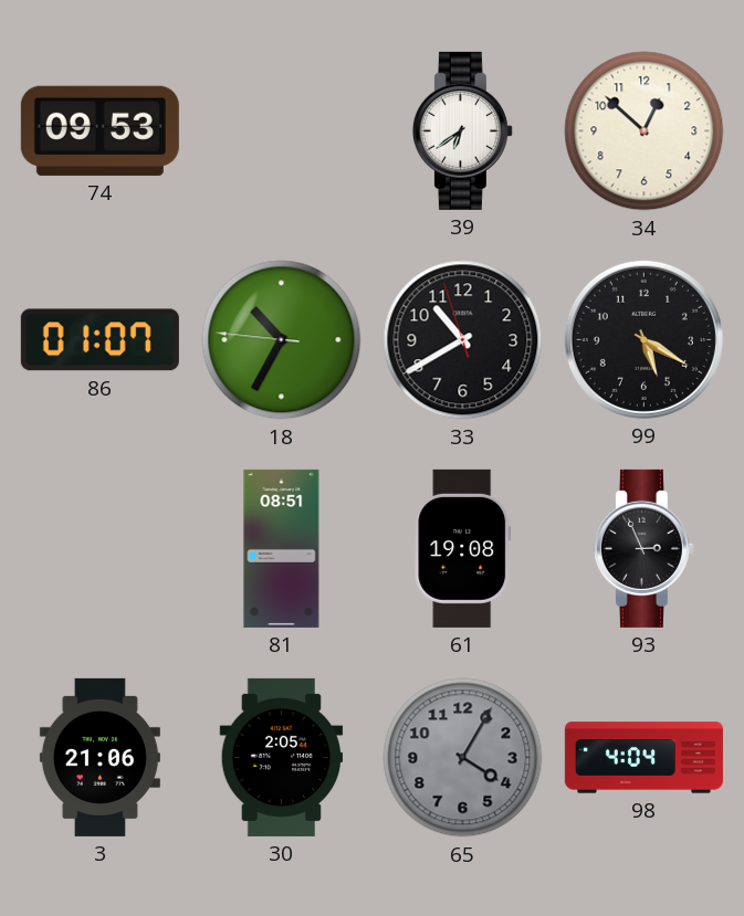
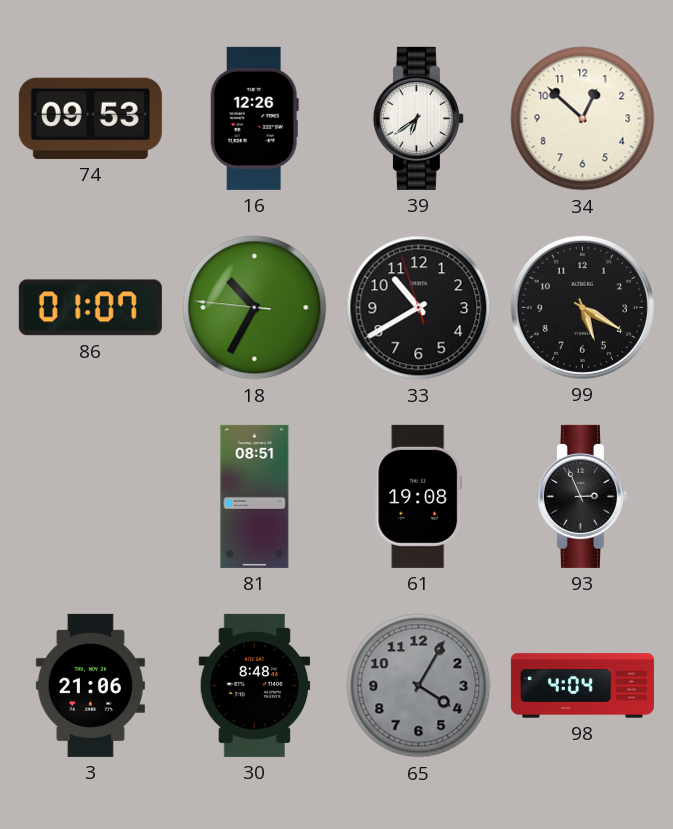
16: none -> 12:26 (254, 118)
30: 2:05 -> 8:48 (255, 685)
